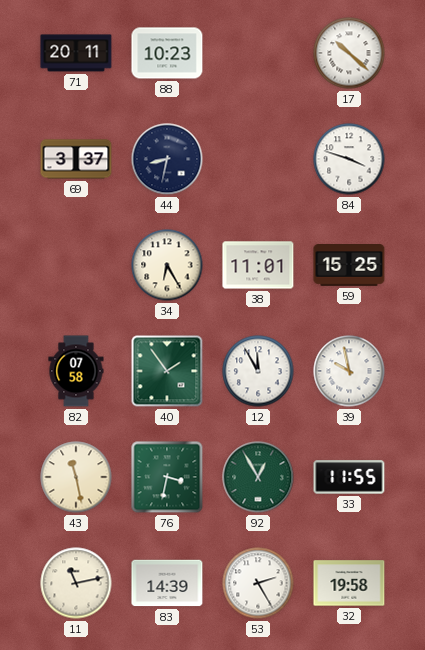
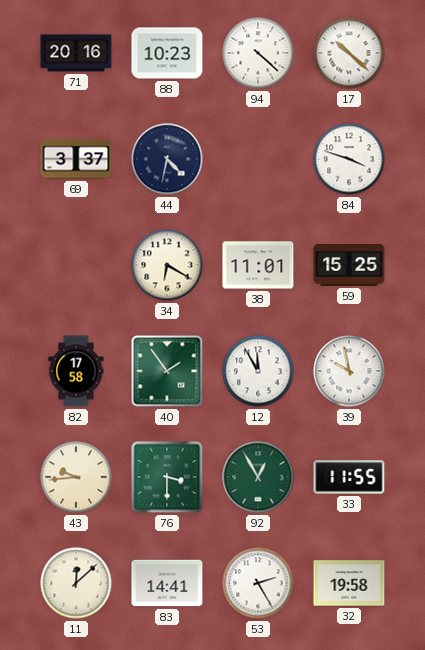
71: 20:11 -> 20:16 (76, 53)
94: none -> 4:22 (258, 53)
44: 8:32 -> 4:32 (167, 159)
34: 6:25 -> 6:20 (167, 265)
82: 07:58 -> 17:58 (76, 371)
43: 11:28 -> 9:44 (76, 477)
76: 3:32 -> 3:30 (167, 477)
11: 11:13 -> 12:08 (76, 583)
83: 14:39 -> 14:41 (167, 583)
